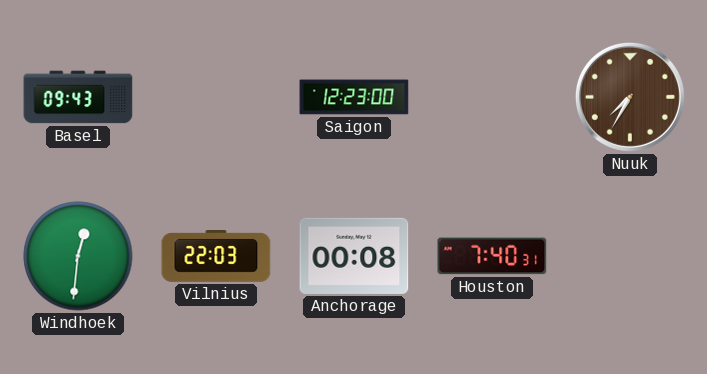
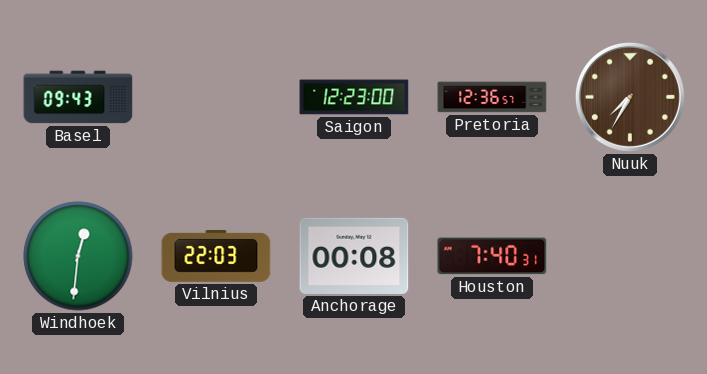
Pretoria: none -> 12:36 (492, 97)
